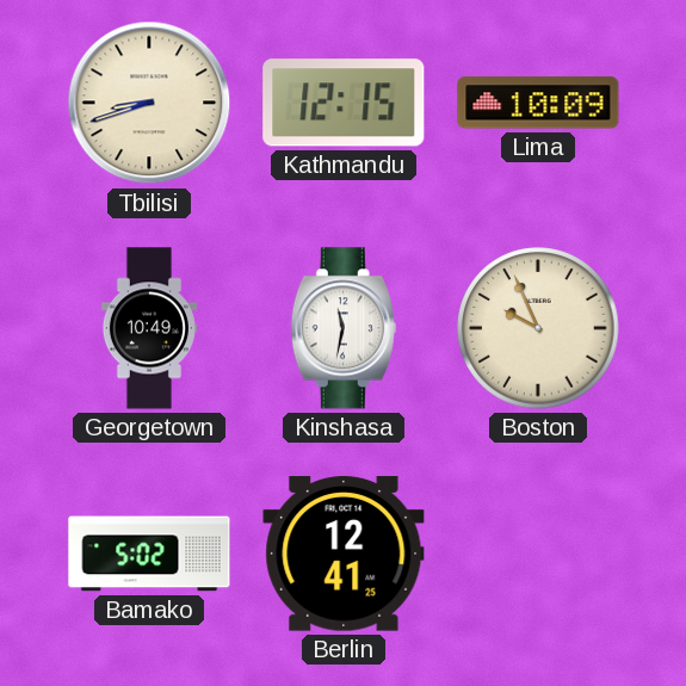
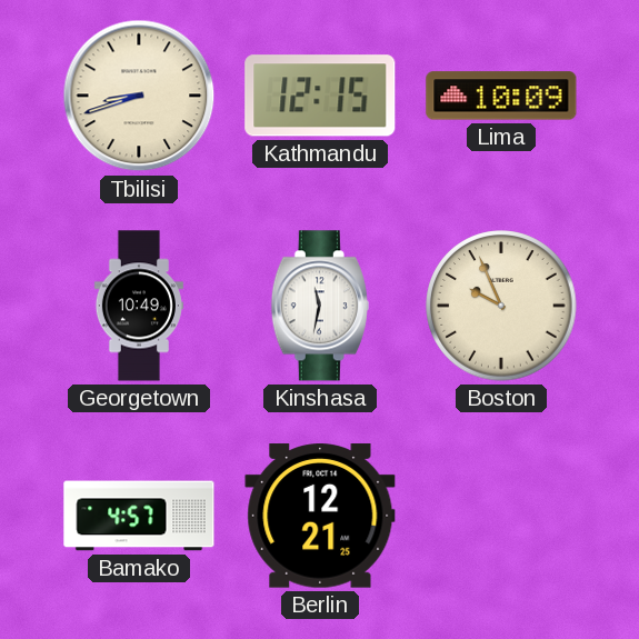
Bamako: 5:02 -> 4:57 (139, 516)
Berlin: 12:41 -> 12:21 (320, 516)
